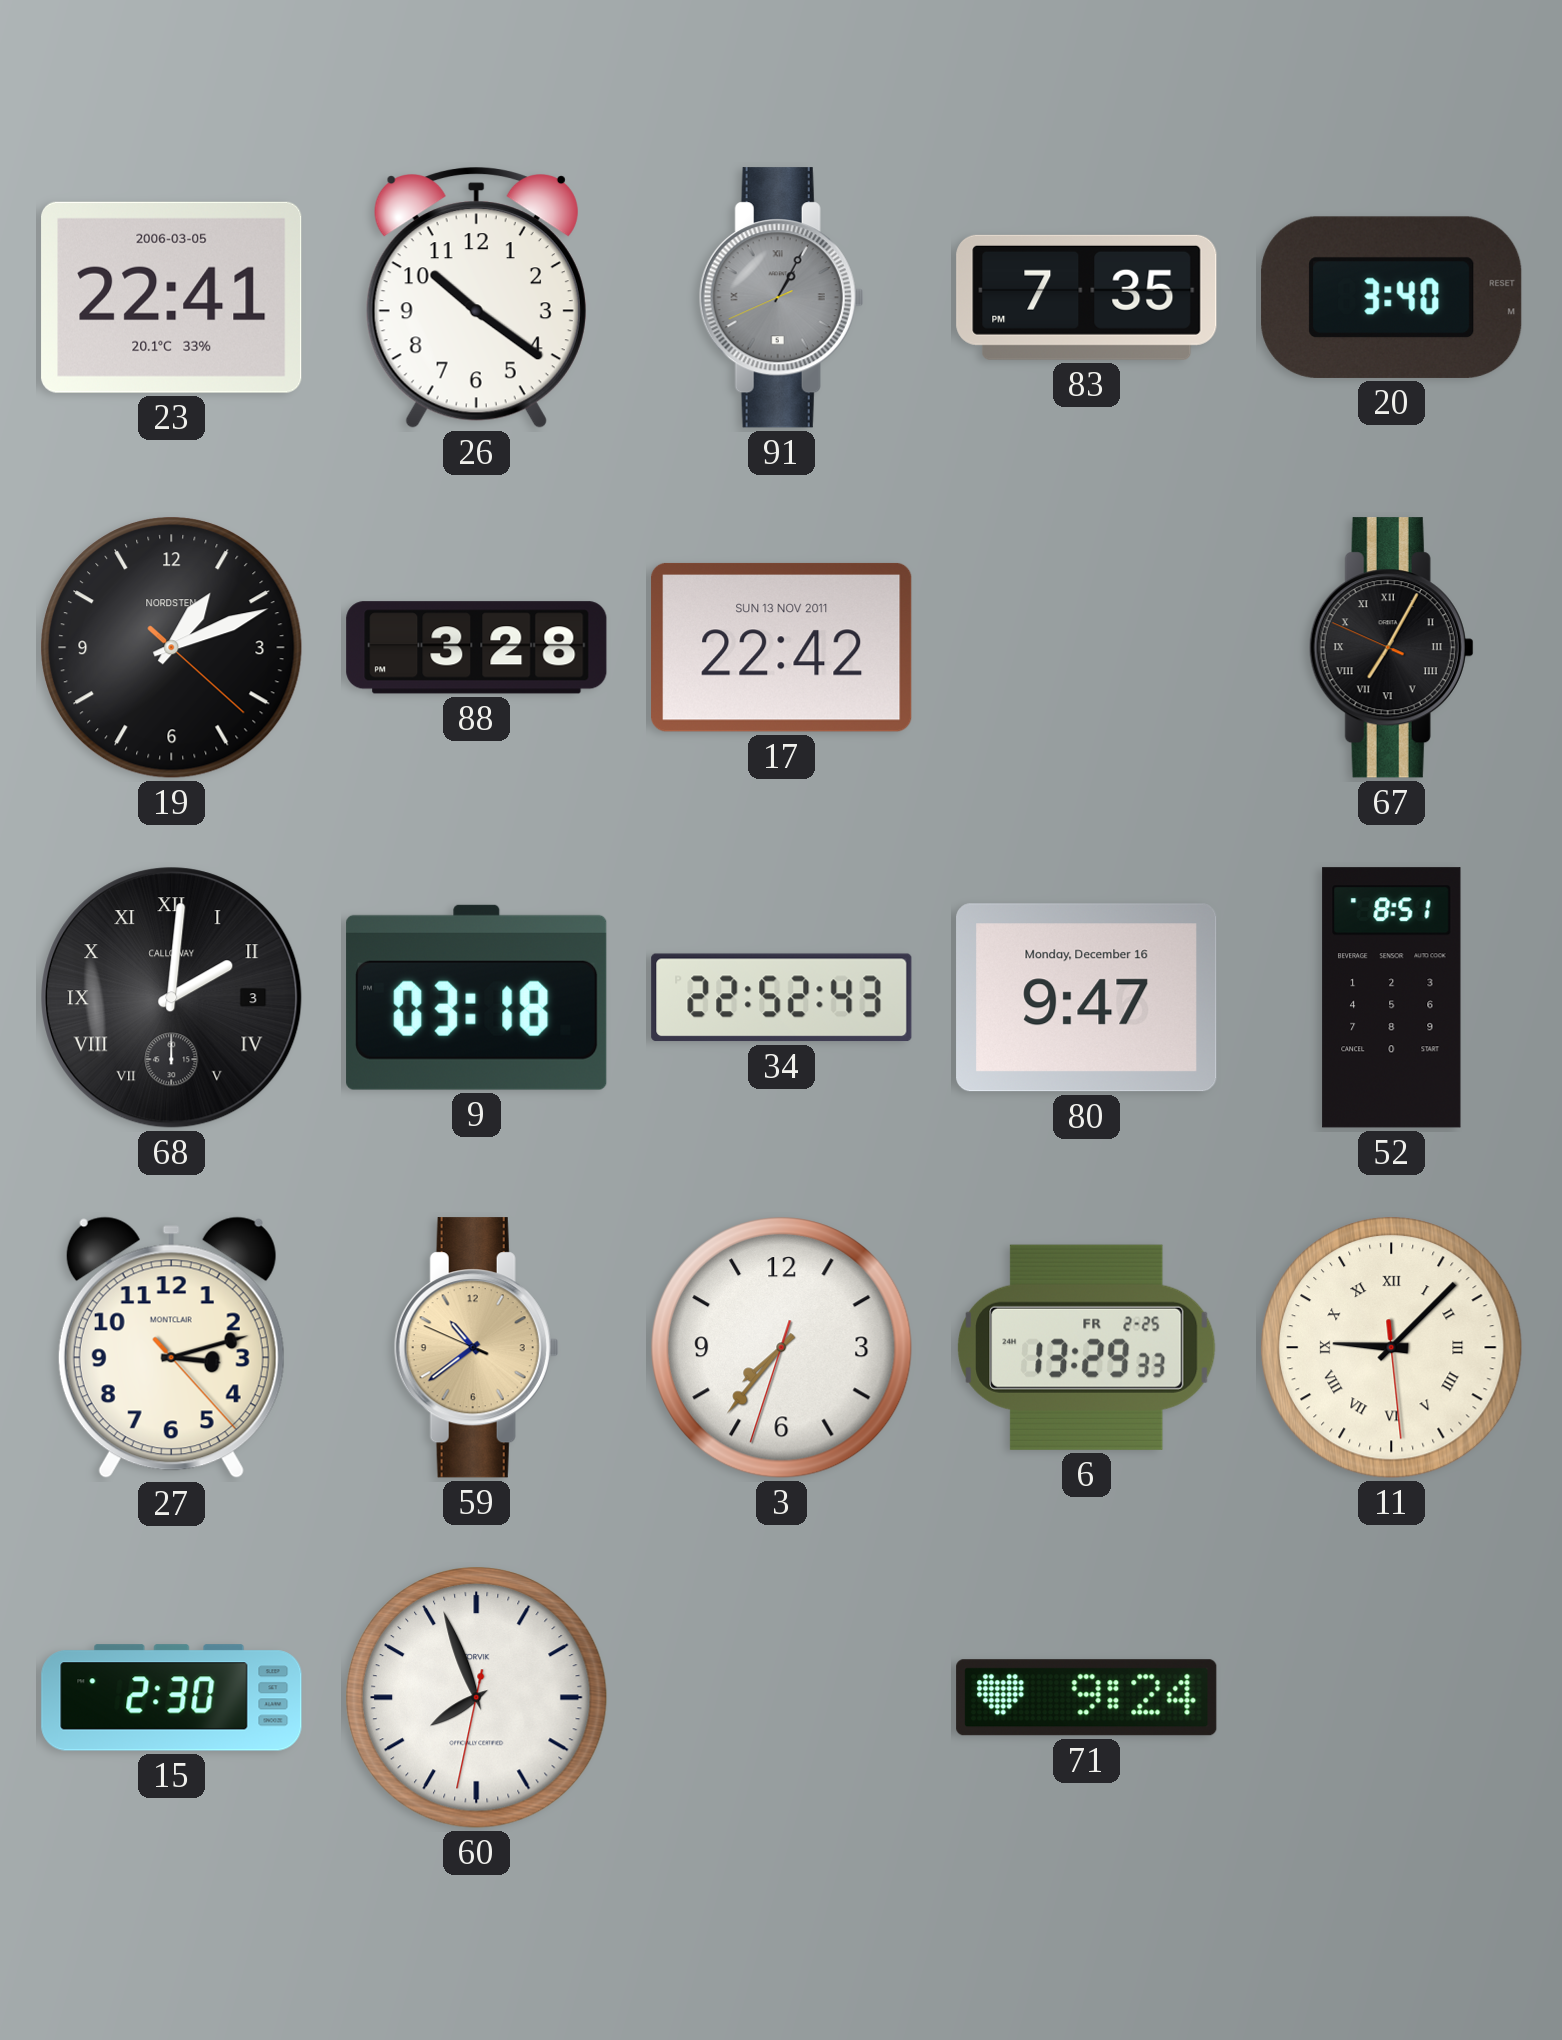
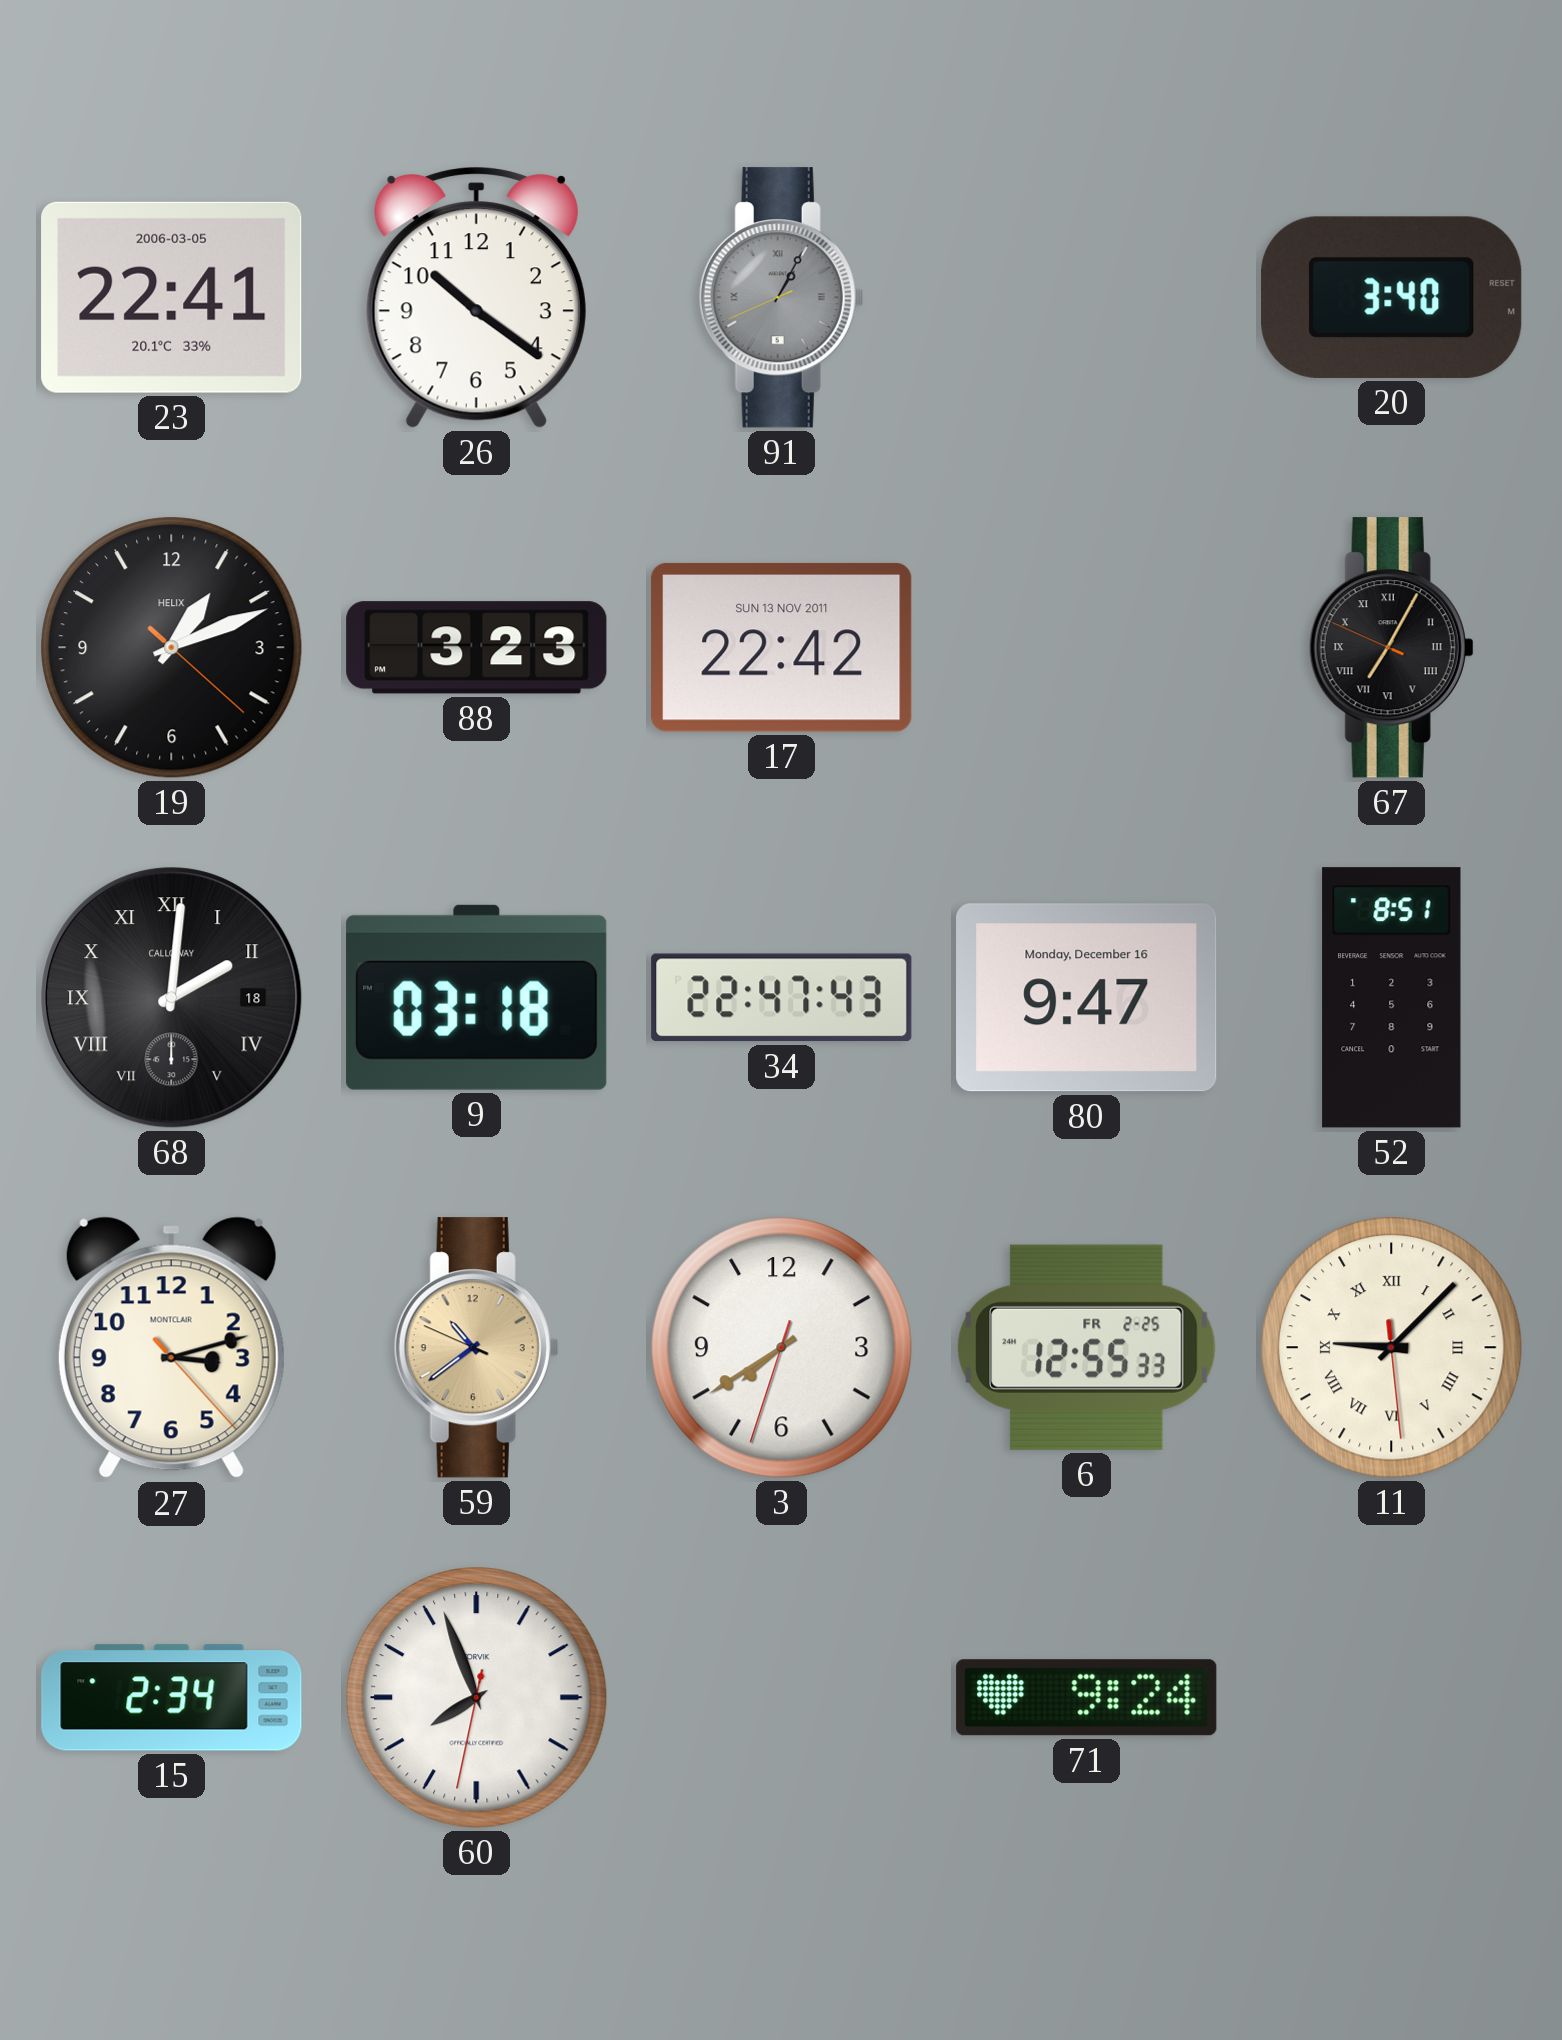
83: 7:35 -> none (1087, 297)
19 brand: NORDSTEN -> HELIX (172, 648)
88: 3:28 -> 3:23 (477, 648)
68 date: 3 -> 18 (172, 998)
34: 22:52 -> 22:47 (782, 998)
3: 7:36 -> 7:39 (782, 1348)
6: 13:29 -> 12:55 (1087, 1347)
15: 2:30 -> 2:34 (172, 1698)
